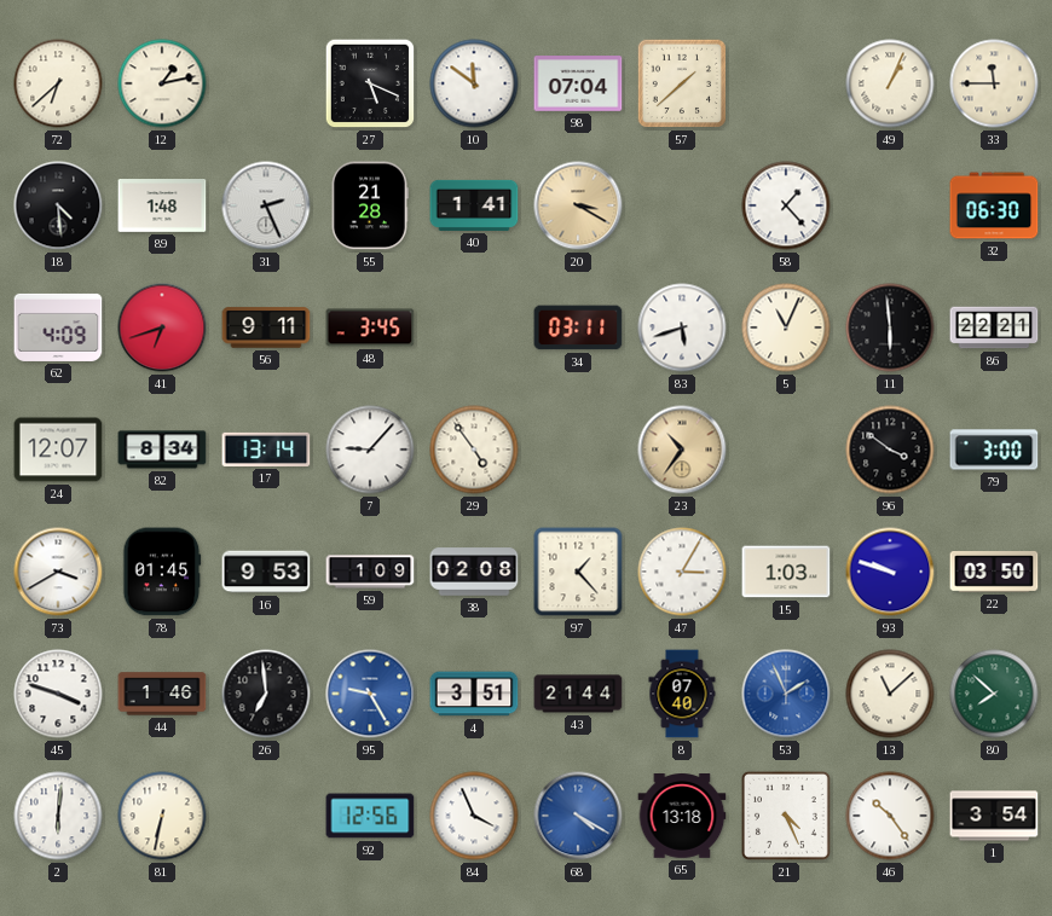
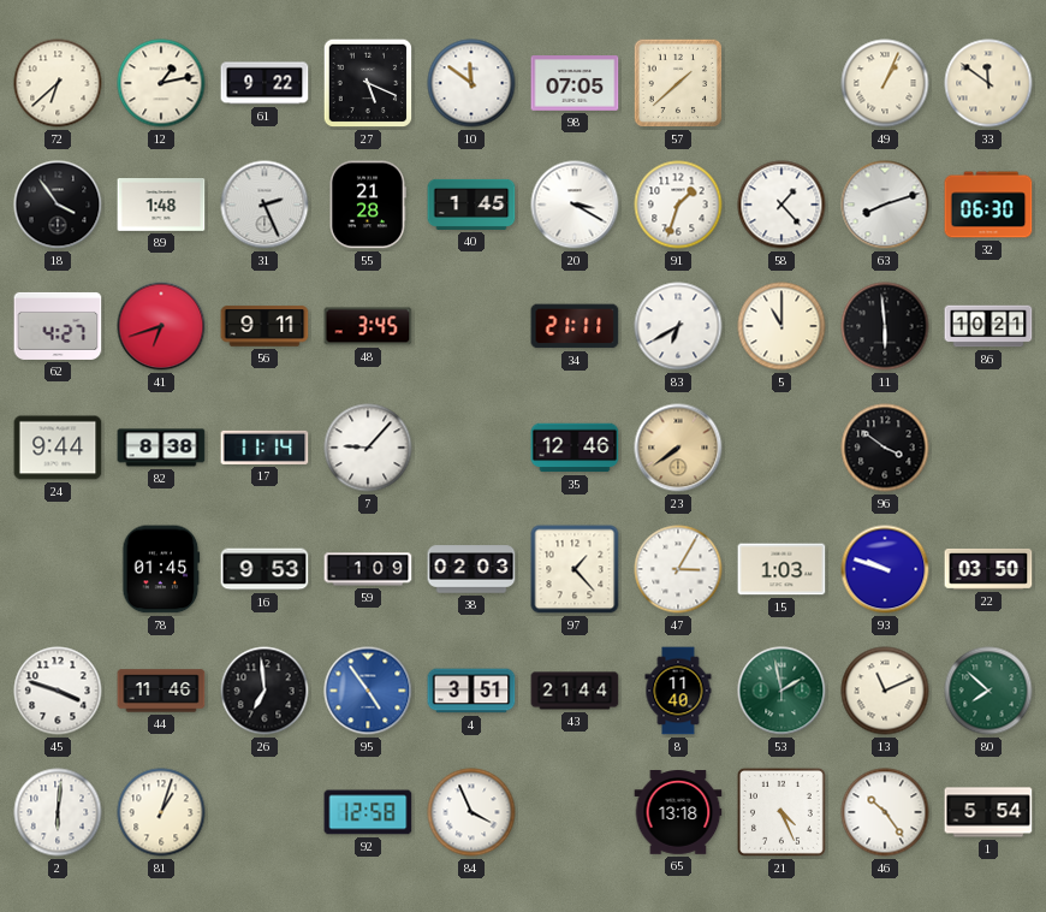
61: none -> 9:22 (265, 83)
98: 07:04 -> 07:05 (575, 83)
33: 11:45 -> 11:51 (988, 83)
18: 4:29 -> 3:54 (58, 205)
40: 1:41 -> 1:45 (471, 205)
20 dial: champagne -> white (575, 205)
91: none -> 1:33 (678, 205)
63: none -> 8:12 (885, 205)
62: 4:09 -> 4:27 (58, 326)
34: 03:11 -> 21:11 (575, 326)
83: 5:42 -> 6:40 (678, 326)
5: 11:04 -> 11:00 (781, 326)
86: 22:21 -> 10:21 (988, 326)
24: 12:07 -> 9:44 (58, 448)
82: 8:34 -> 8:38 (161, 448)
17: 13:14 -> 11:14 (265, 448)
29: 4:54 -> none (474, 450)
35: none -> 12:46 (575, 448)
23: 10:36 -> 7:39 (678, 448)
79: 3:00 -> none (994, 450)
73: 3:40 -> none (58, 572)
38: 02:08 -> 02:03 (471, 569)
44: 1:46 -> 11:46 (161, 691)
95: 9:25 -> 4:54 (368, 691)
8: 07:40 -> 11:40 (678, 691)
53: 1:56 -> 1:58 (781, 691)
53 dial: blue -> green (781, 691)
13: 11:08 -> 11:11 (885, 691)
81: 6:32 -> 1:03 (161, 812)
92: 12:56 -> 12:58 (368, 812)
68: 4:20 -> none (578, 816)
1: 3:54 -> 5:54 (988, 812)
